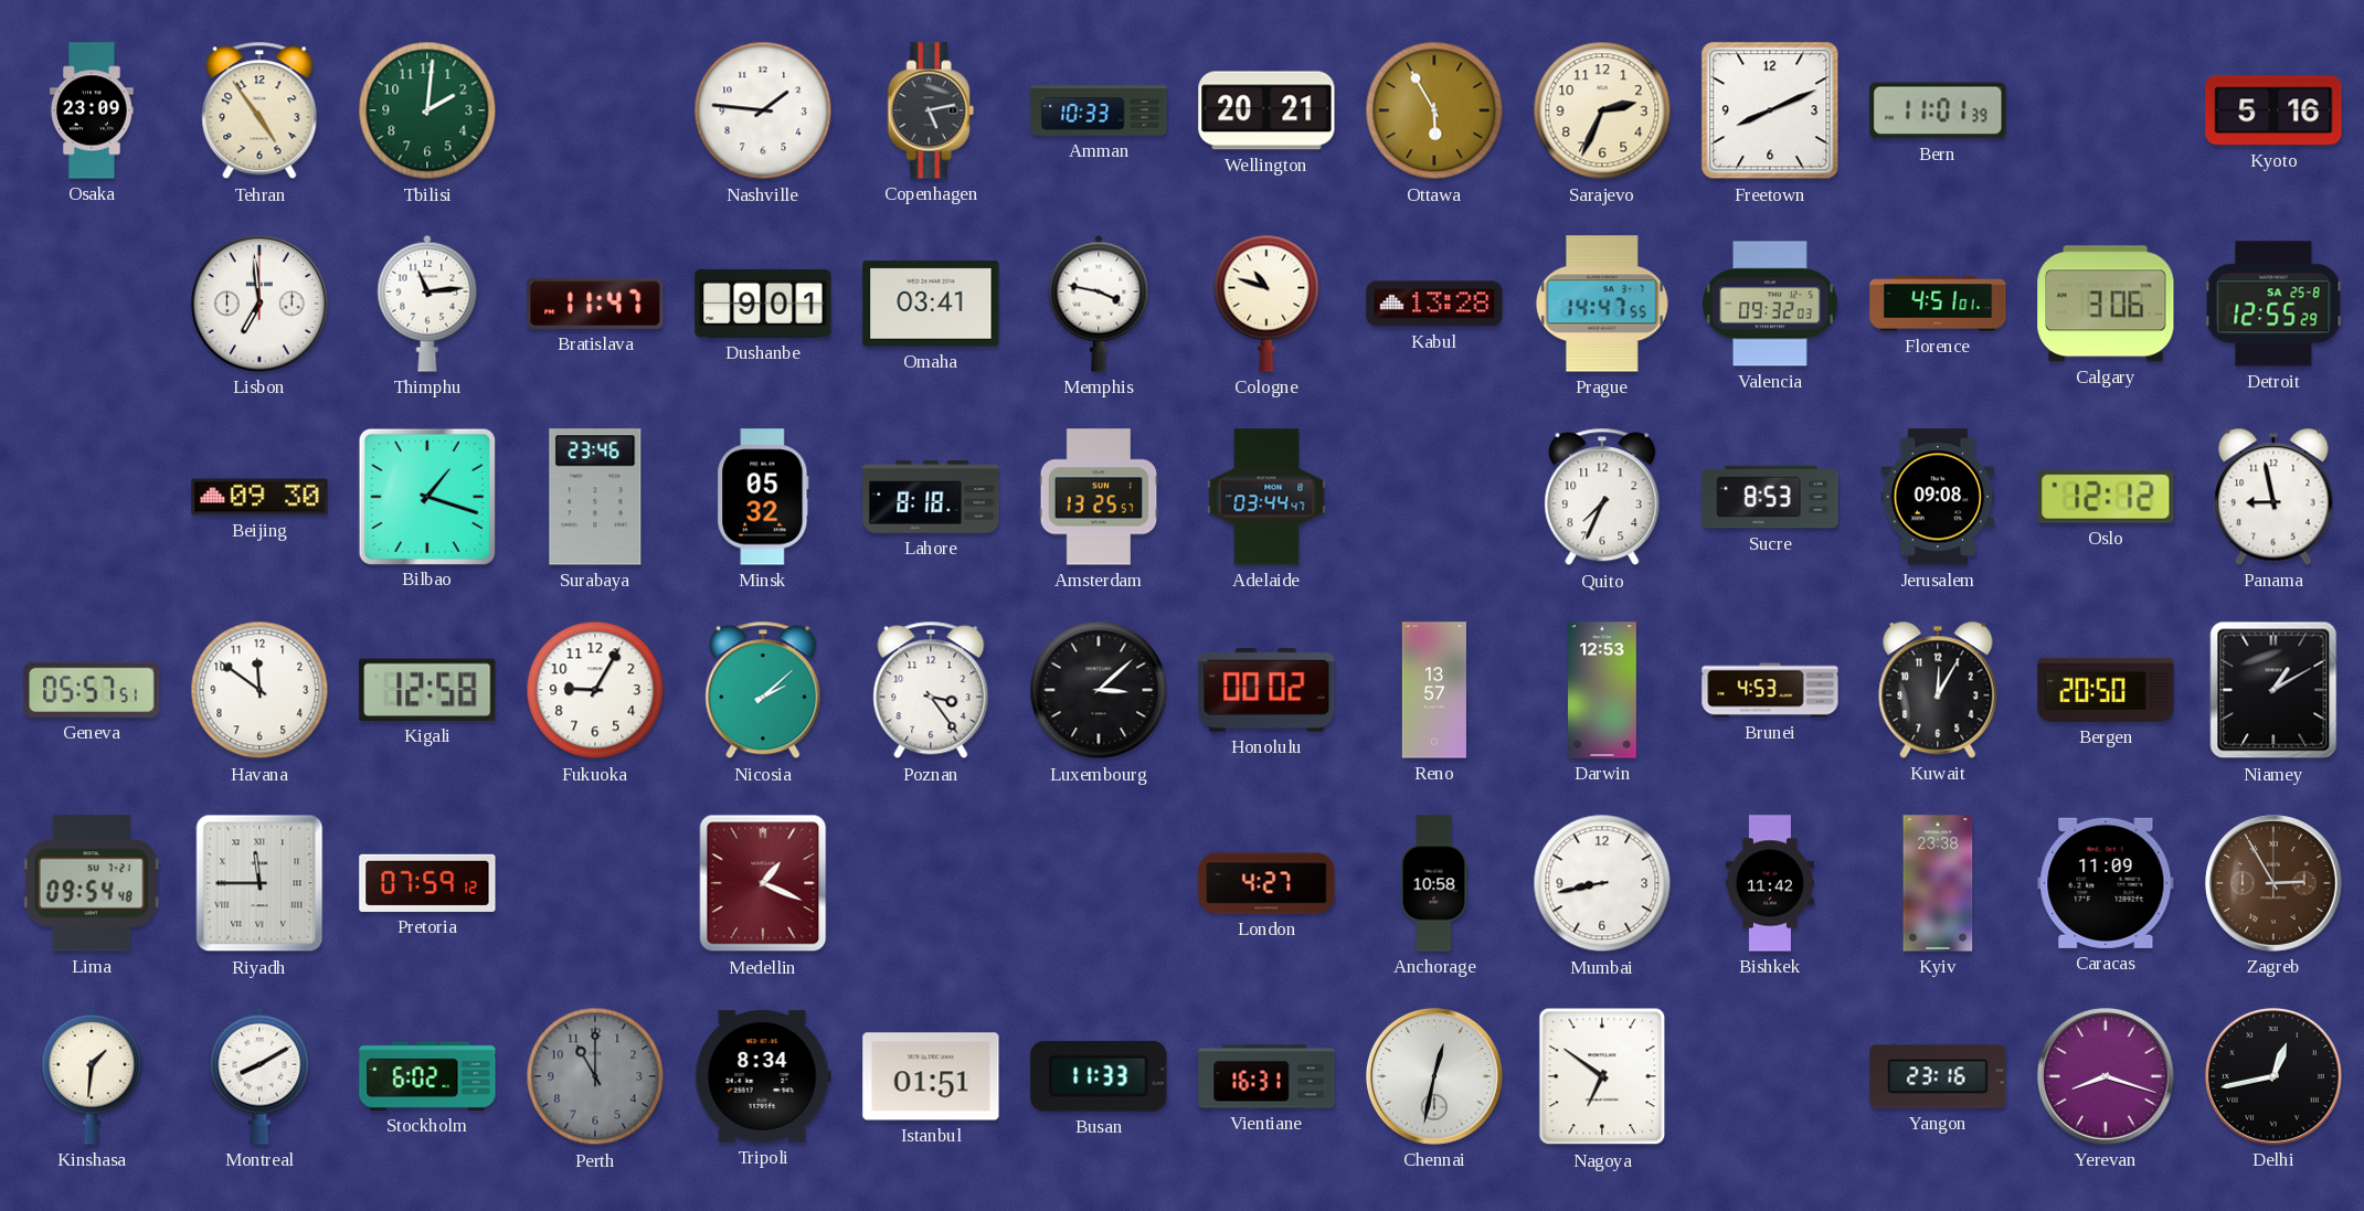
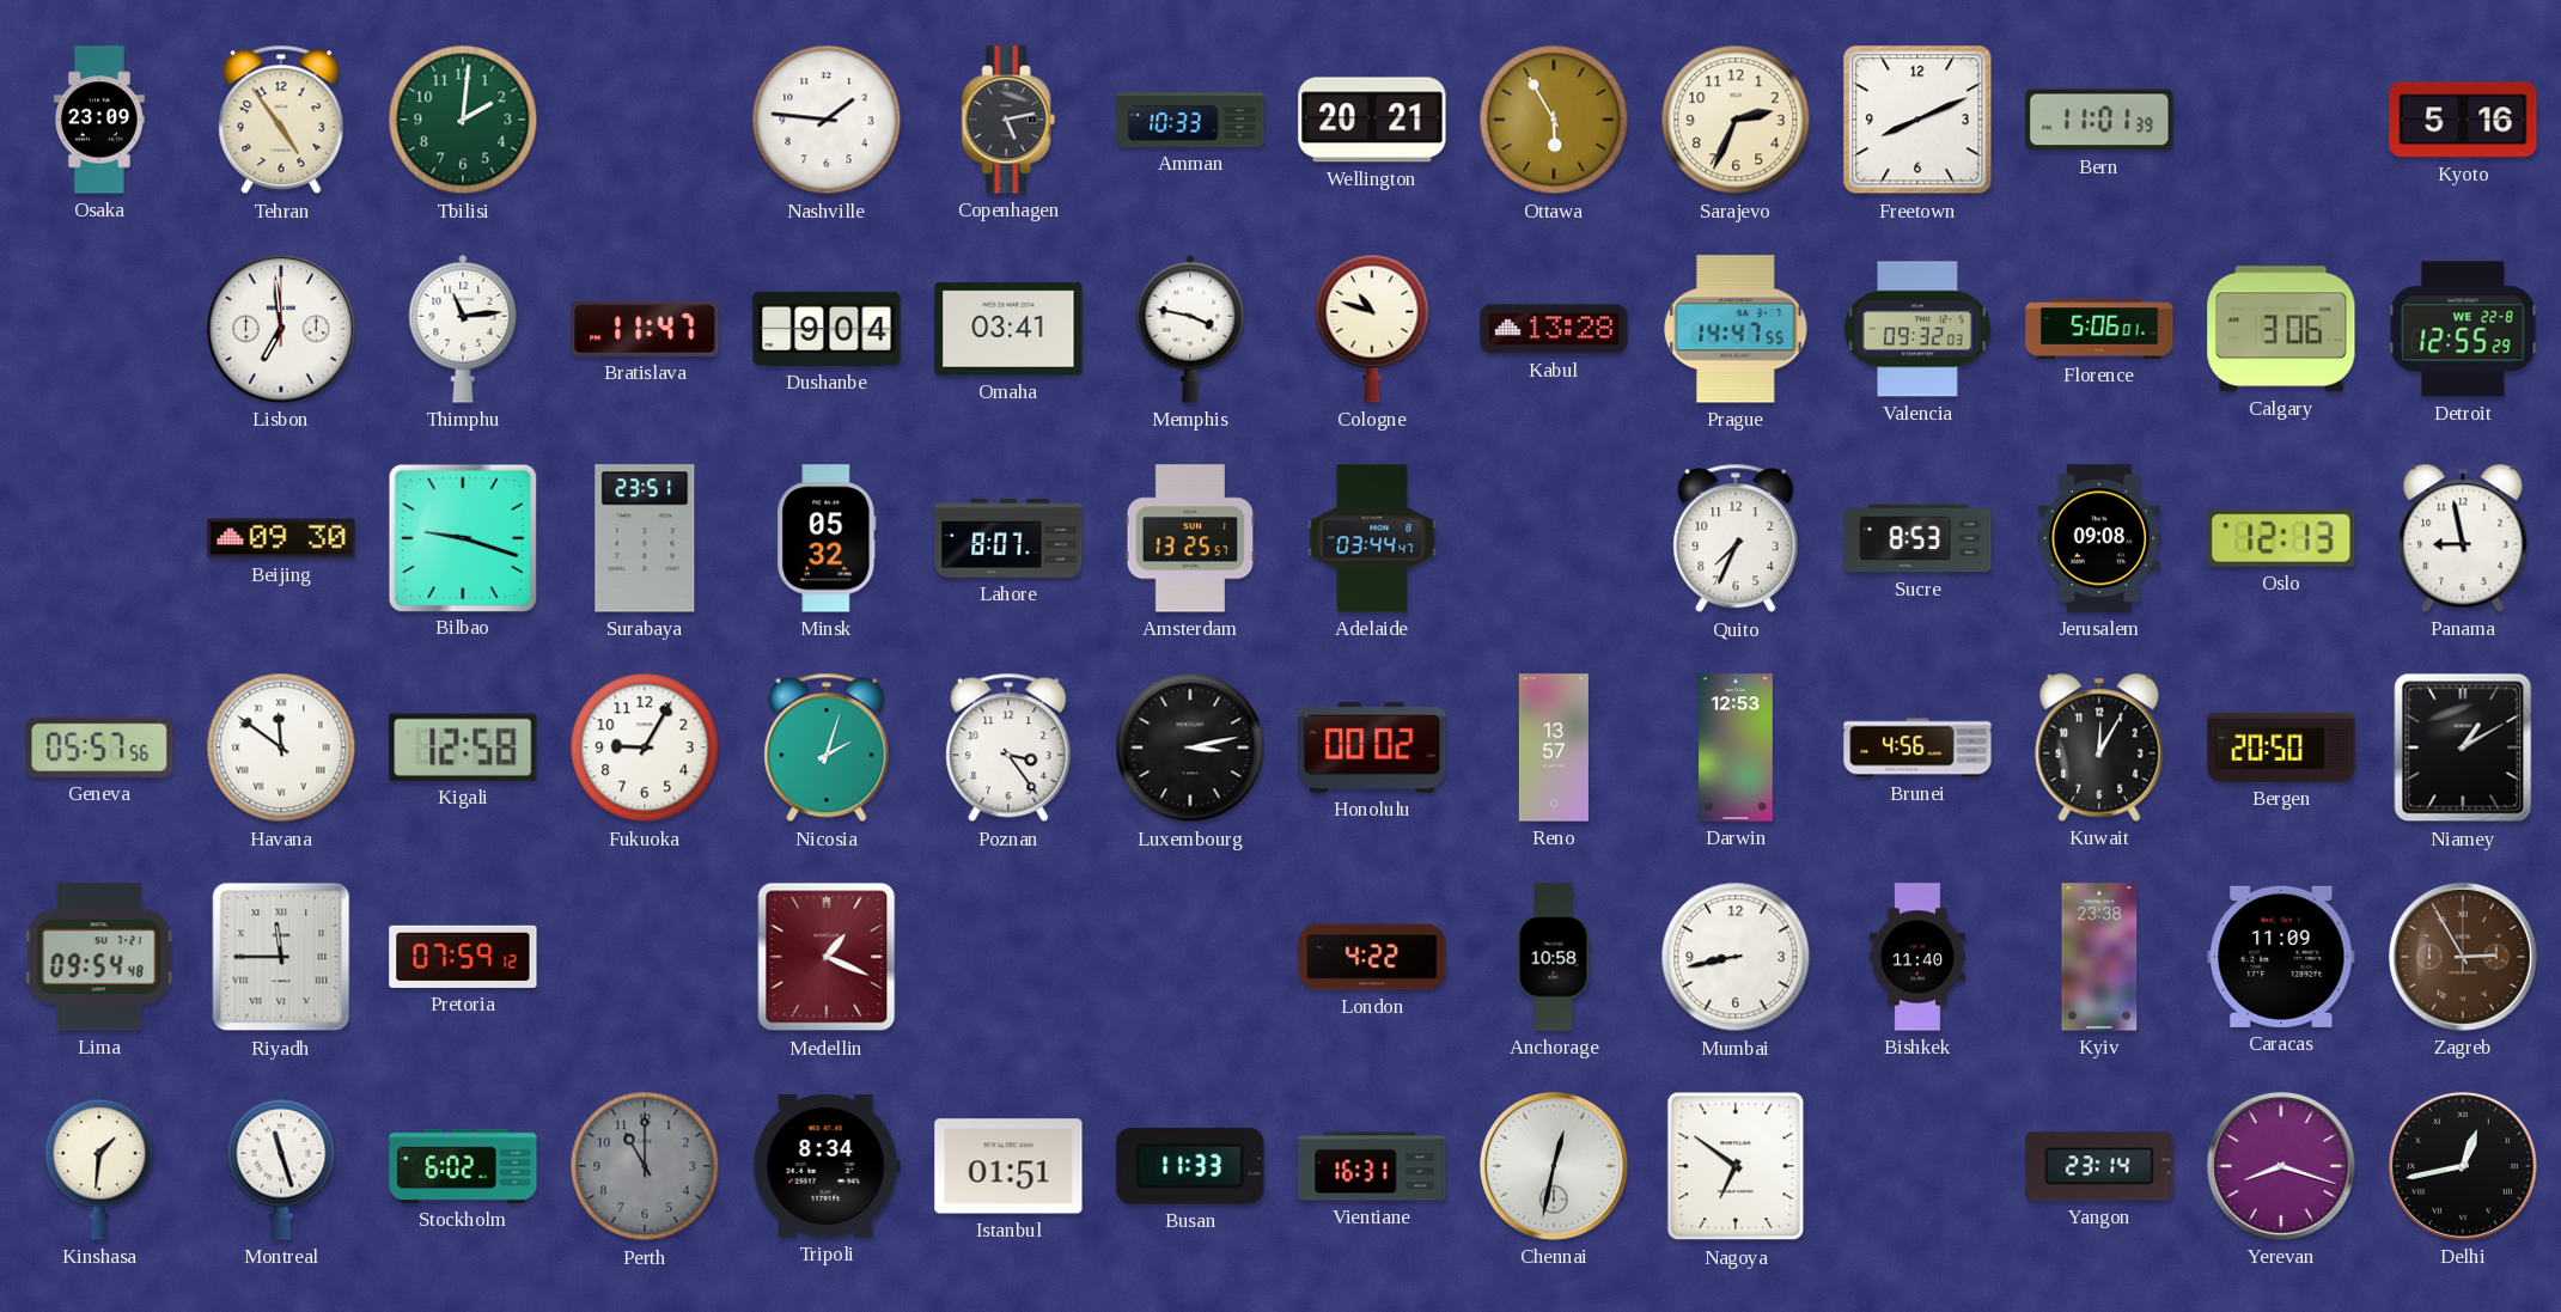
Dushanbe: 9:01 -> 9:04 (827, 329)
Florence: 4:51 -> 5:06 (2099, 329)
Detroit date: SA 25-8 -> WE 22-8 (2463, 329)
Bilbao: 1:18 -> 9:18 (462, 537)
Surabaya: 23:46 -> 23:51 (645, 538)
Lahore: 8:18 -> 8:07 (1008, 538)
Oslo: 12:12 -> 12:13 (2281, 538)
Geneva: 05:57:51 -> 05:57:56 (99, 747)
Havana numerals: Arabic -> Roman (281, 747)
Nicosia: 2:08 -> 2:03 (827, 747)
Luxembourg: 3:08 -> 3:13 (1190, 747)
Brunei: 4:53 -> 4:56 (1917, 747)
London: 4:27 -> 4:22 (1372, 957)
Bishkek: 11:42 -> 11:40 (1917, 957)
Montreal: 8:10 -> 11:27 (281, 1166)
Yangon: 23:16 -> 23:14 (2099, 1166)
